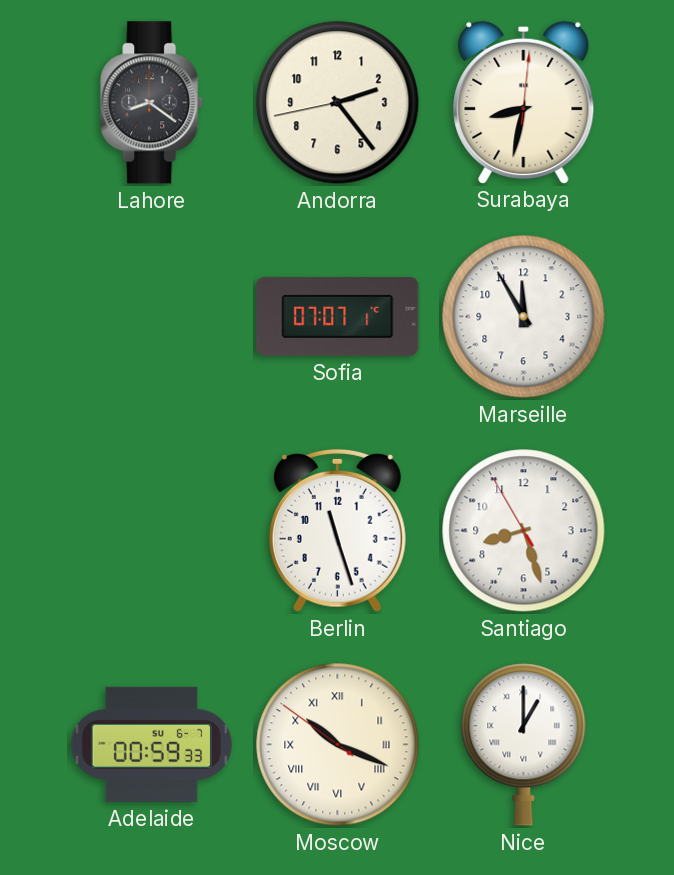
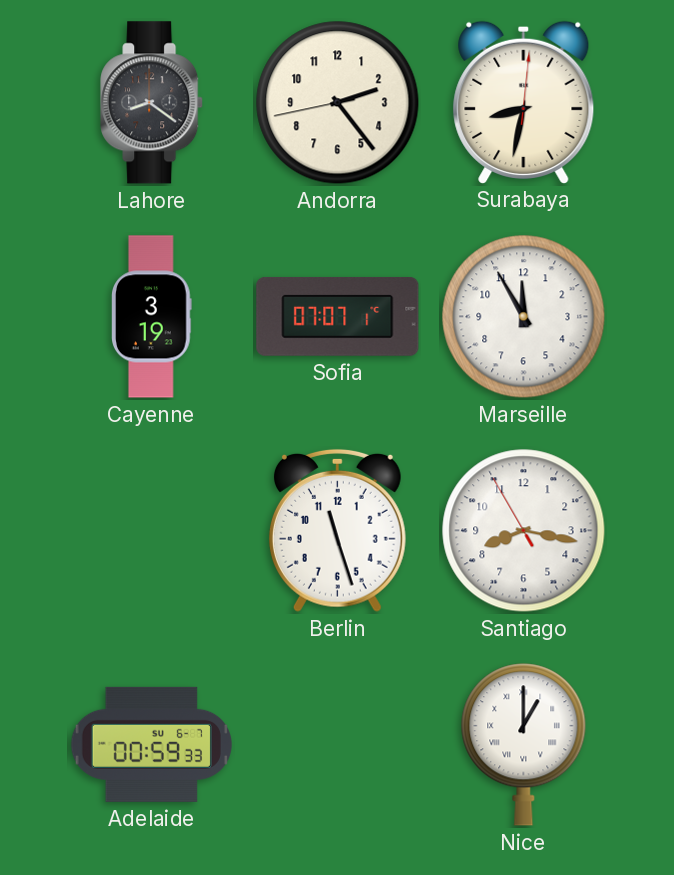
Cayenne: none -> 3:19 (152, 317)
Santiago: 8:26 -> 8:16 (524, 531)
Moscow: 10:18 -> none (338, 745)
